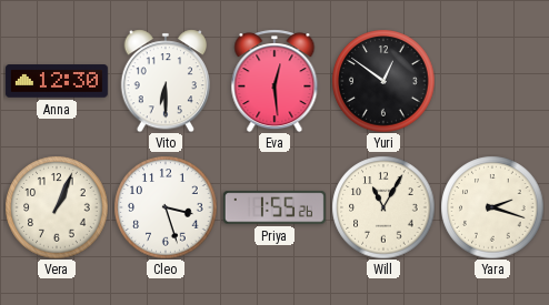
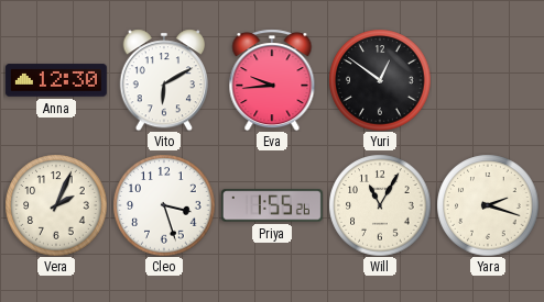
Vito: 6:30 -> 6:10 (163, 80)
Eva: 12:29 -> 9:44 (272, 80)
Vera: 1:04 -> 2:04 (56, 205)
